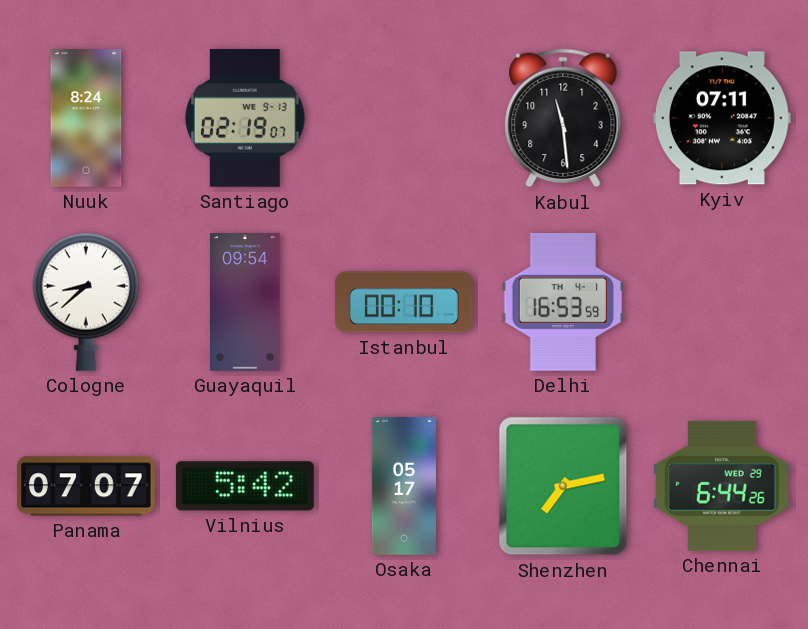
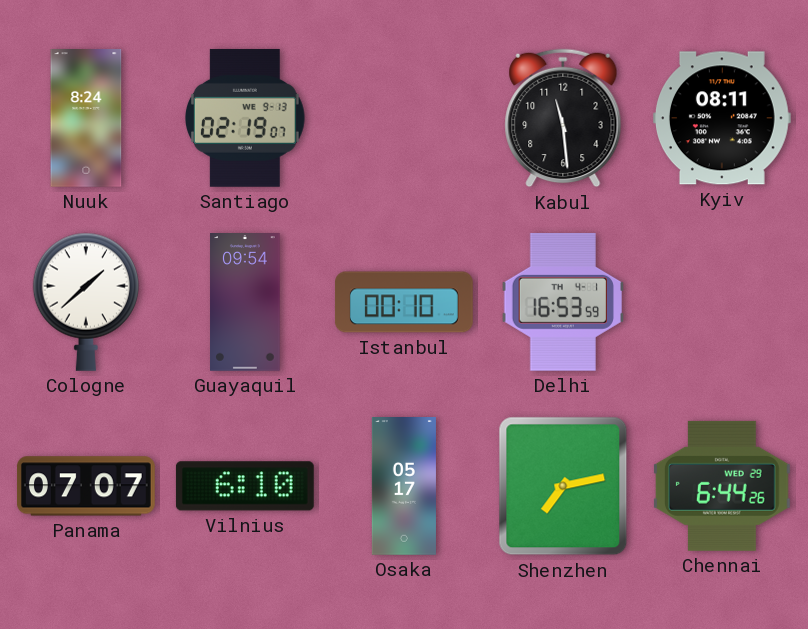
Kyiv: 07:11 -> 08:11 (722, 118)
Cologne: 8:38 -> 1:38 (86, 302)
Vilnius: 5:42 -> 6:10 (245, 486)
